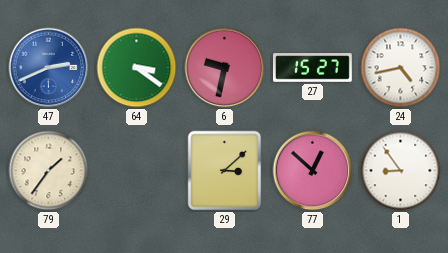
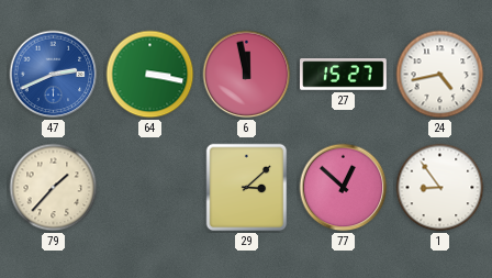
64: 3:21 -> 3:17 (150, 75)
6: 9:32 -> 11:58 (247, 75)
79: 1:36 -> 1:37 (54, 188)
